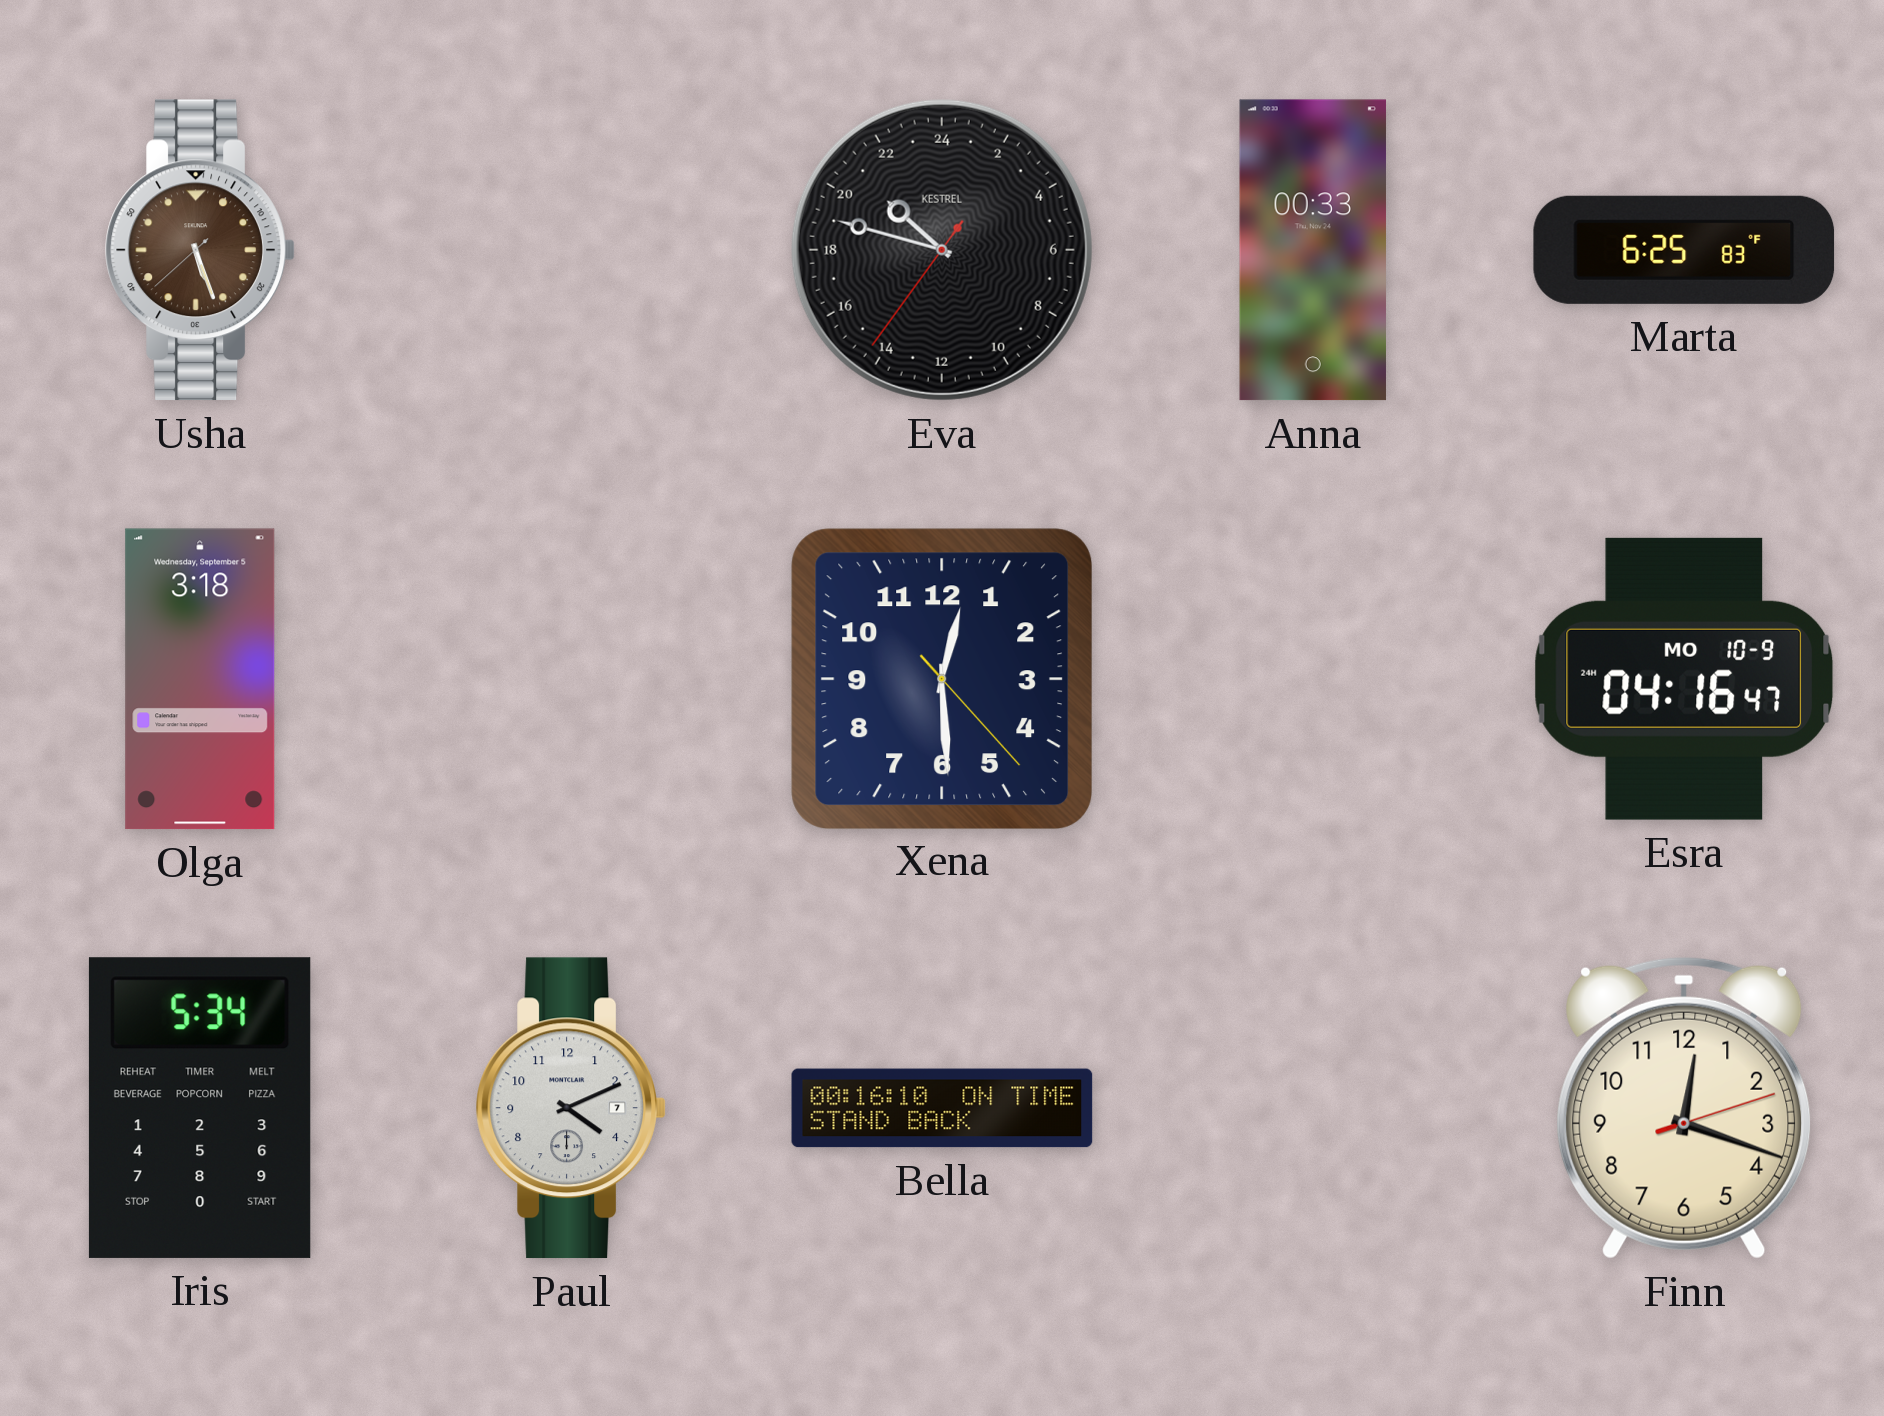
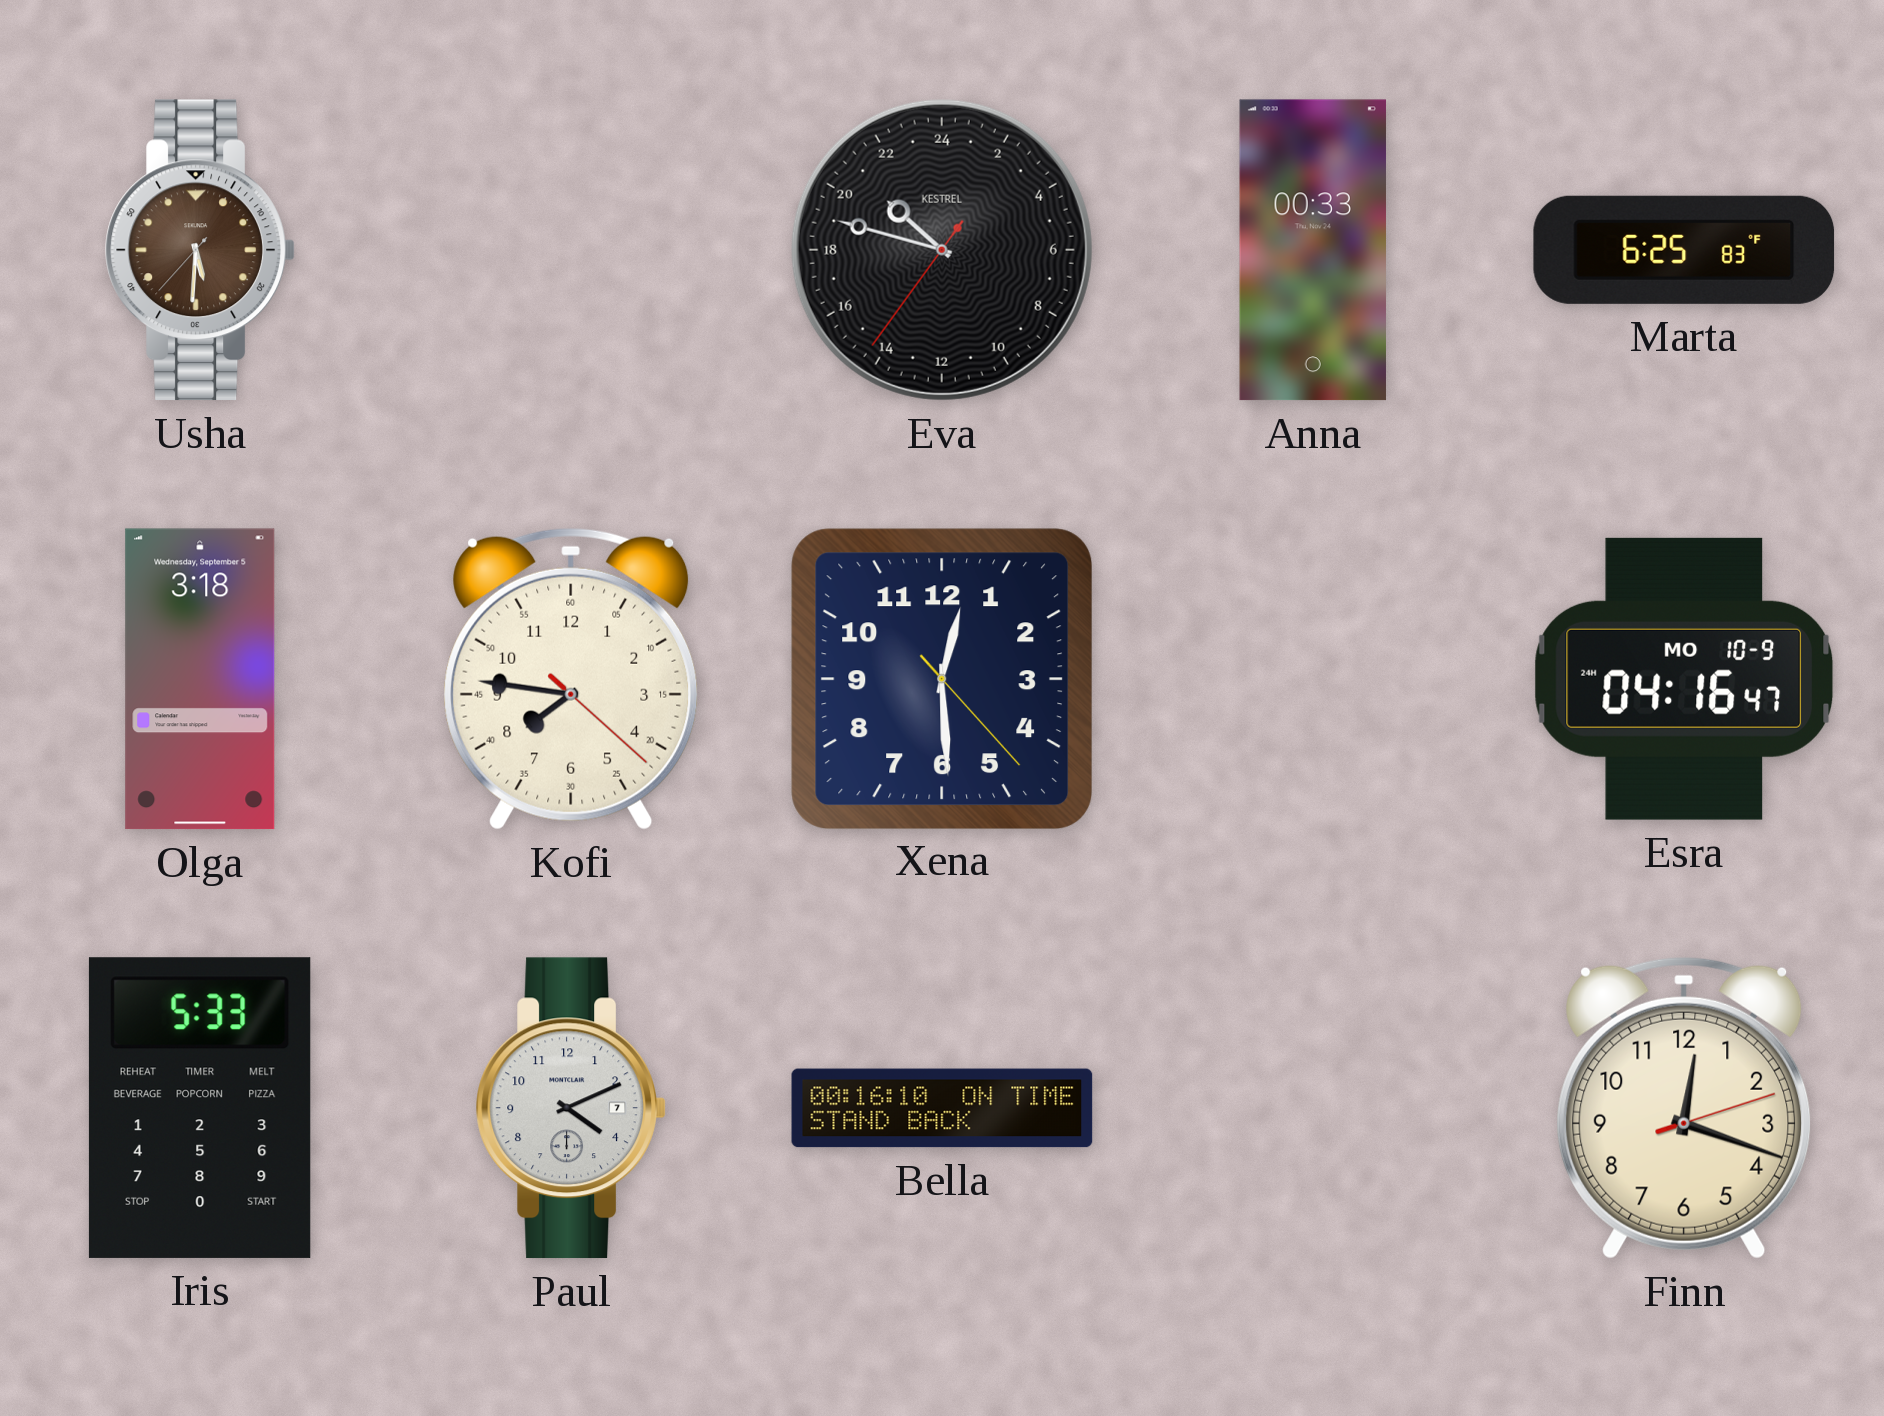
Usha: 5:26 -> 5:30 (200, 250)
Kofi: none -> 7:46 (571, 679)
Iris: 5:34 -> 5:33 (200, 1108)
